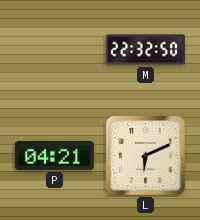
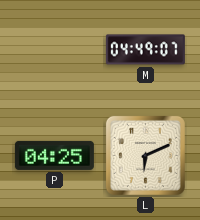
M: 22:32 -> 04:49 (145, 50)
P: 04:21 -> 04:25 (54, 155)
